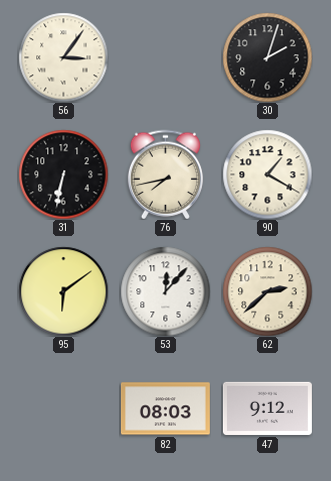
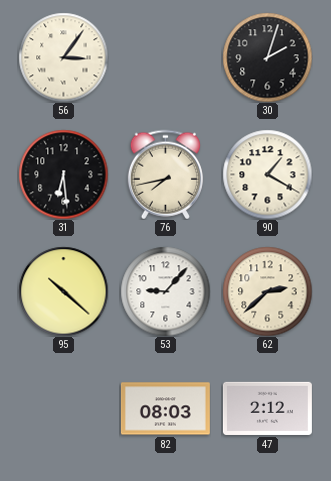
31: 6:32 -> 6:29 (63, 174)
95: 6:09 -> 10:22 (63, 291)
53: 12:07 -> 9:07 (165, 291)
47: 9:12 -> 2:12 (267, 408)
